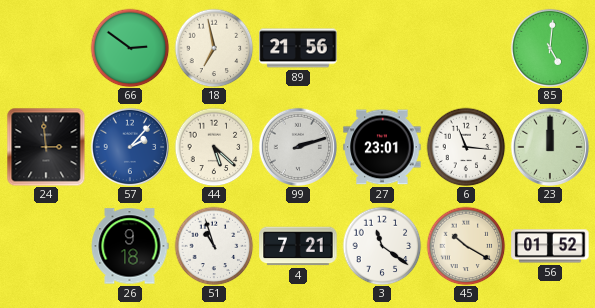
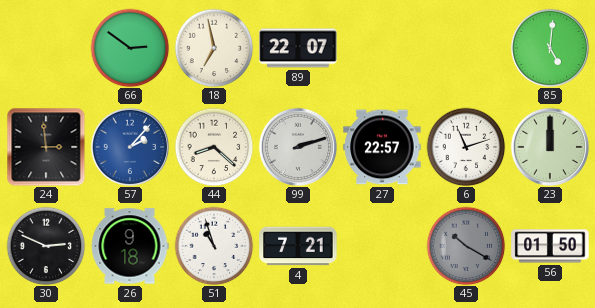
89: 21:56 -> 22:07 (298, 48)
44: 5:22 -> 8:22 (214, 147)
27: 23:01 -> 22:57 (382, 147)
6: 11:16 -> 11:12 (466, 147)
30: none -> 2:49 (46, 246)
3: 11:21 -> none (382, 246)
45 dial: cream -> grey (466, 246)
56: 01:52 -> 01:50 (550, 246)
